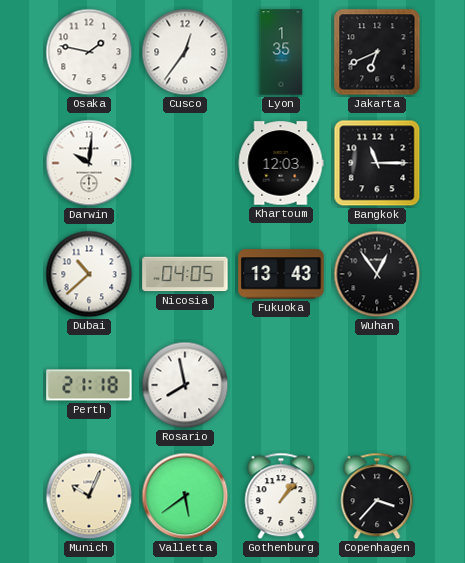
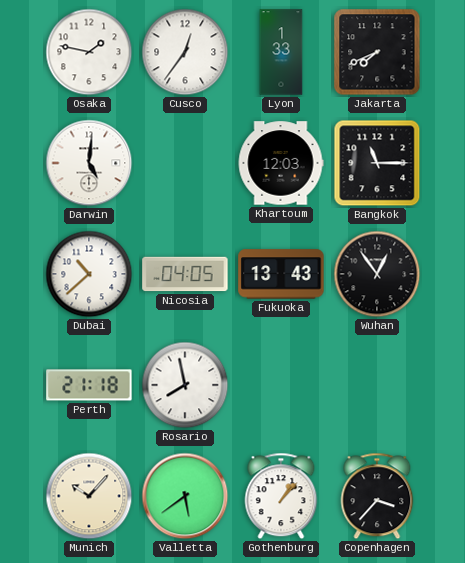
Lyon: 1:35 -> 1:33 (281, 52)
Jakarta: 6:41 -> 7:41 (377, 52)
Darwin: 10:01 -> 5:01 (89, 163)
Munich: 10:04 -> 10:07 (89, 496)
